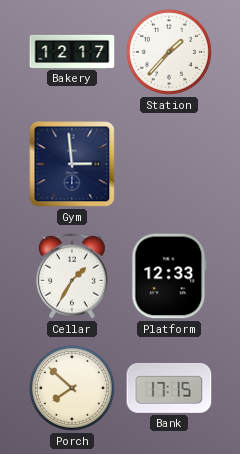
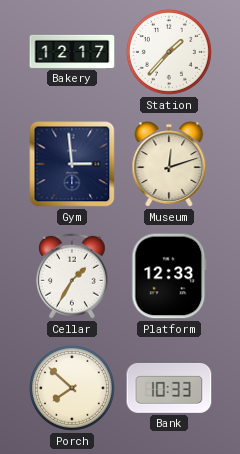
Museum: none -> 12:12 (169, 164)
Bank: 17:15 -> 10:33 (169, 388)
